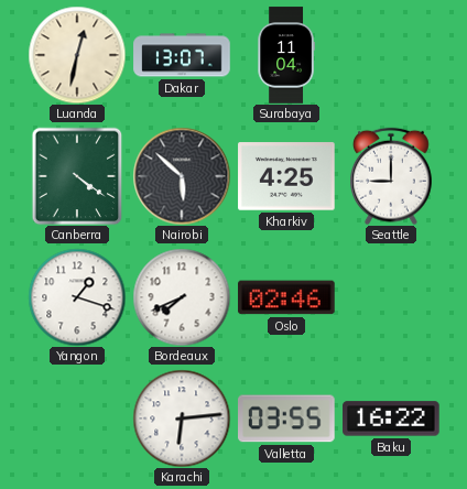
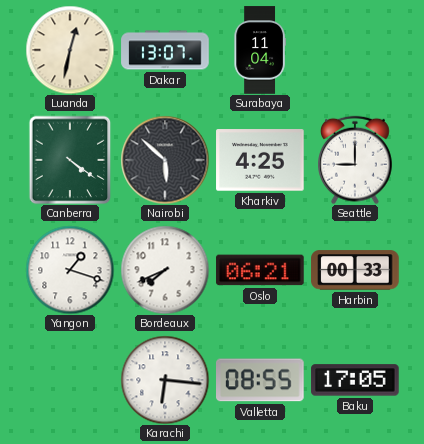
Oslo: 02:46 -> 06:21 (260, 270)
Harbin: none -> 00:33 (355, 270)
Karachi: 6:14 -> 6:16 (165, 380)
Valletta: 03:55 -> 08:55 (260, 380)
Baku: 16:22 -> 17:05 (355, 380)
